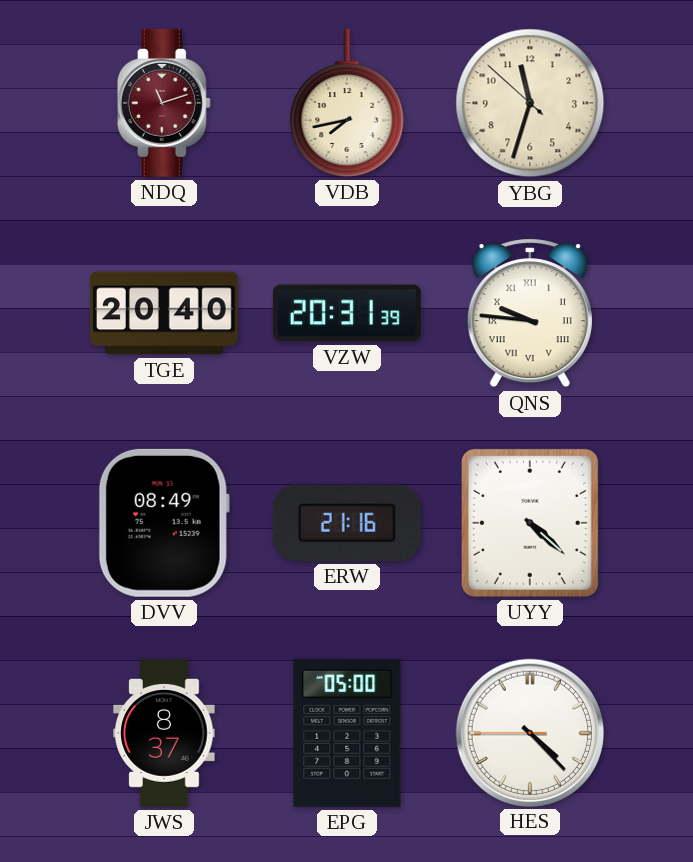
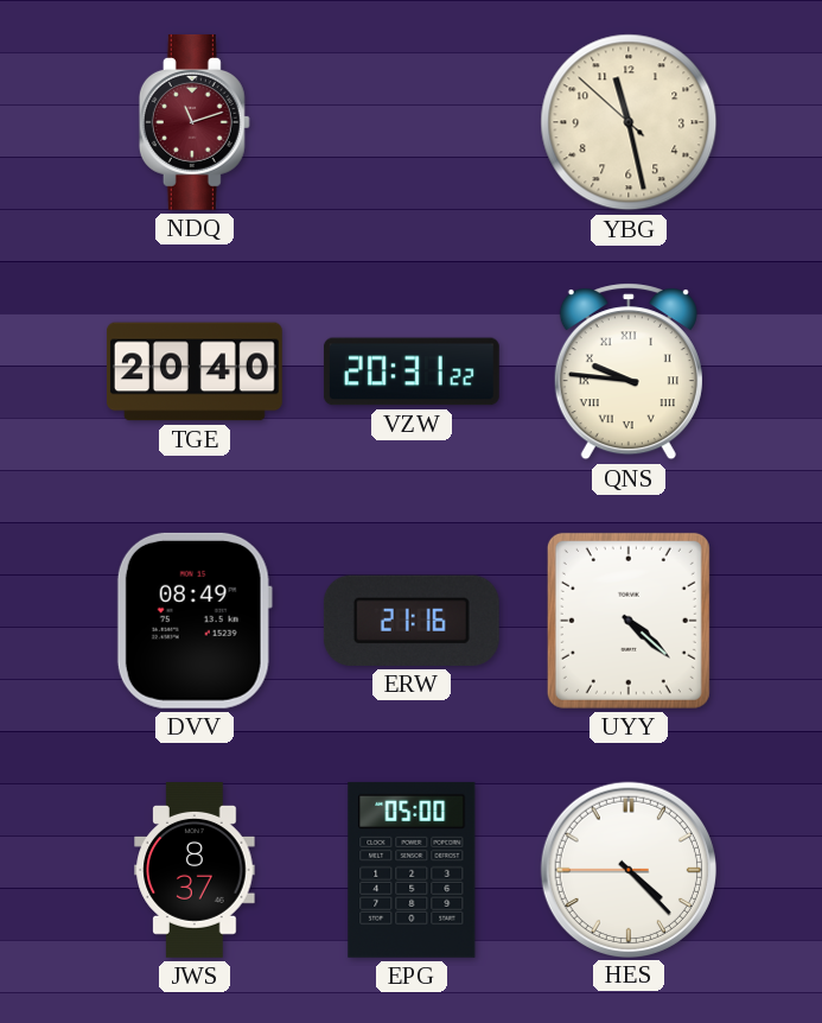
VDB: 7:43 -> none (347, 103)
YBG: 11:32 -> 11:27 (629, 122)
VZW: 20:31:39 -> 20:31:22 (412, 371)
